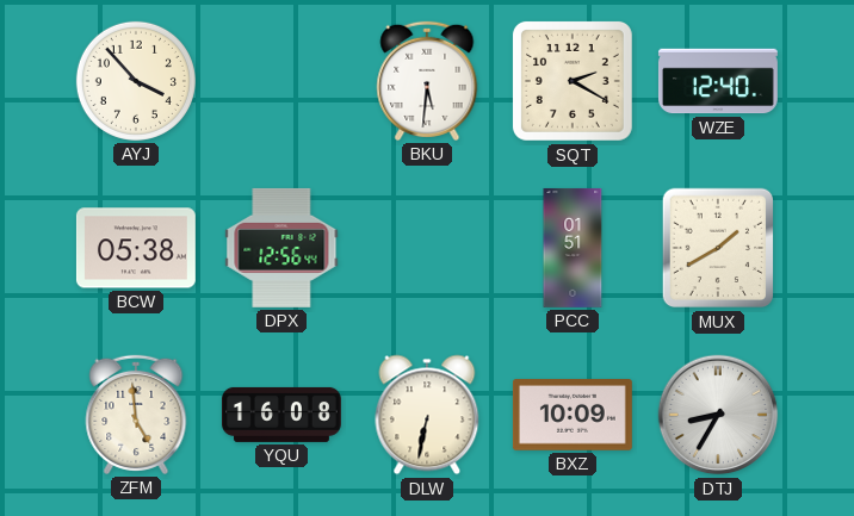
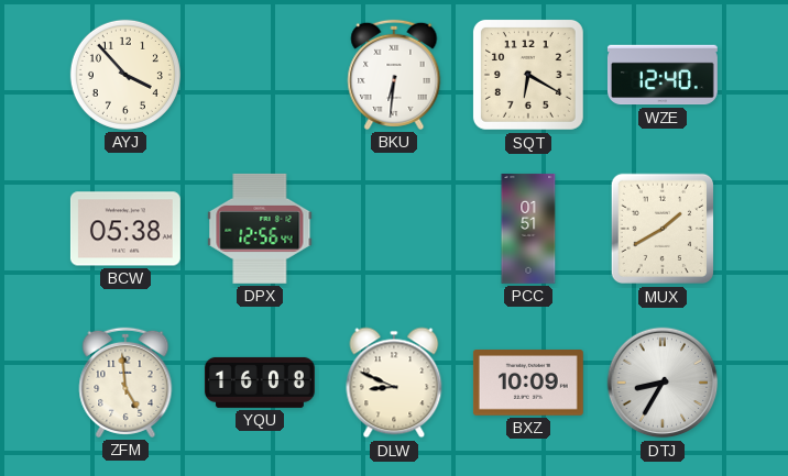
BKU: 5:31 -> 6:31 (394, 75)
SQT: 2:20 -> 6:20 (528, 75)
DLW: 6:32 -> 8:49 (394, 383)
